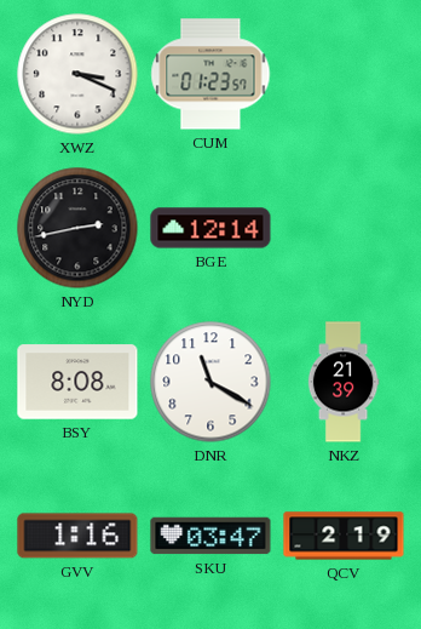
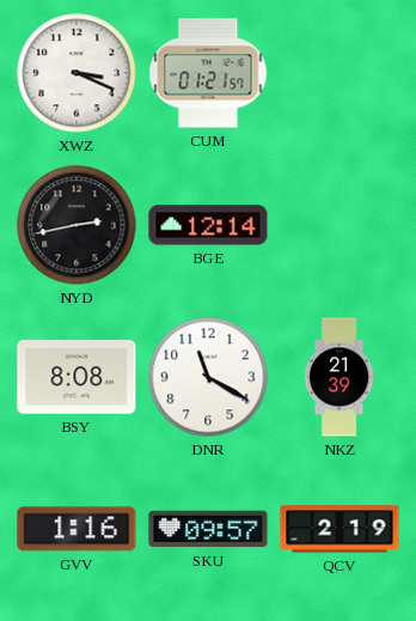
CUM: 01:23 -> 01:21 (208, 73)
SKU: 03:47 -> 09:57 (208, 529)
